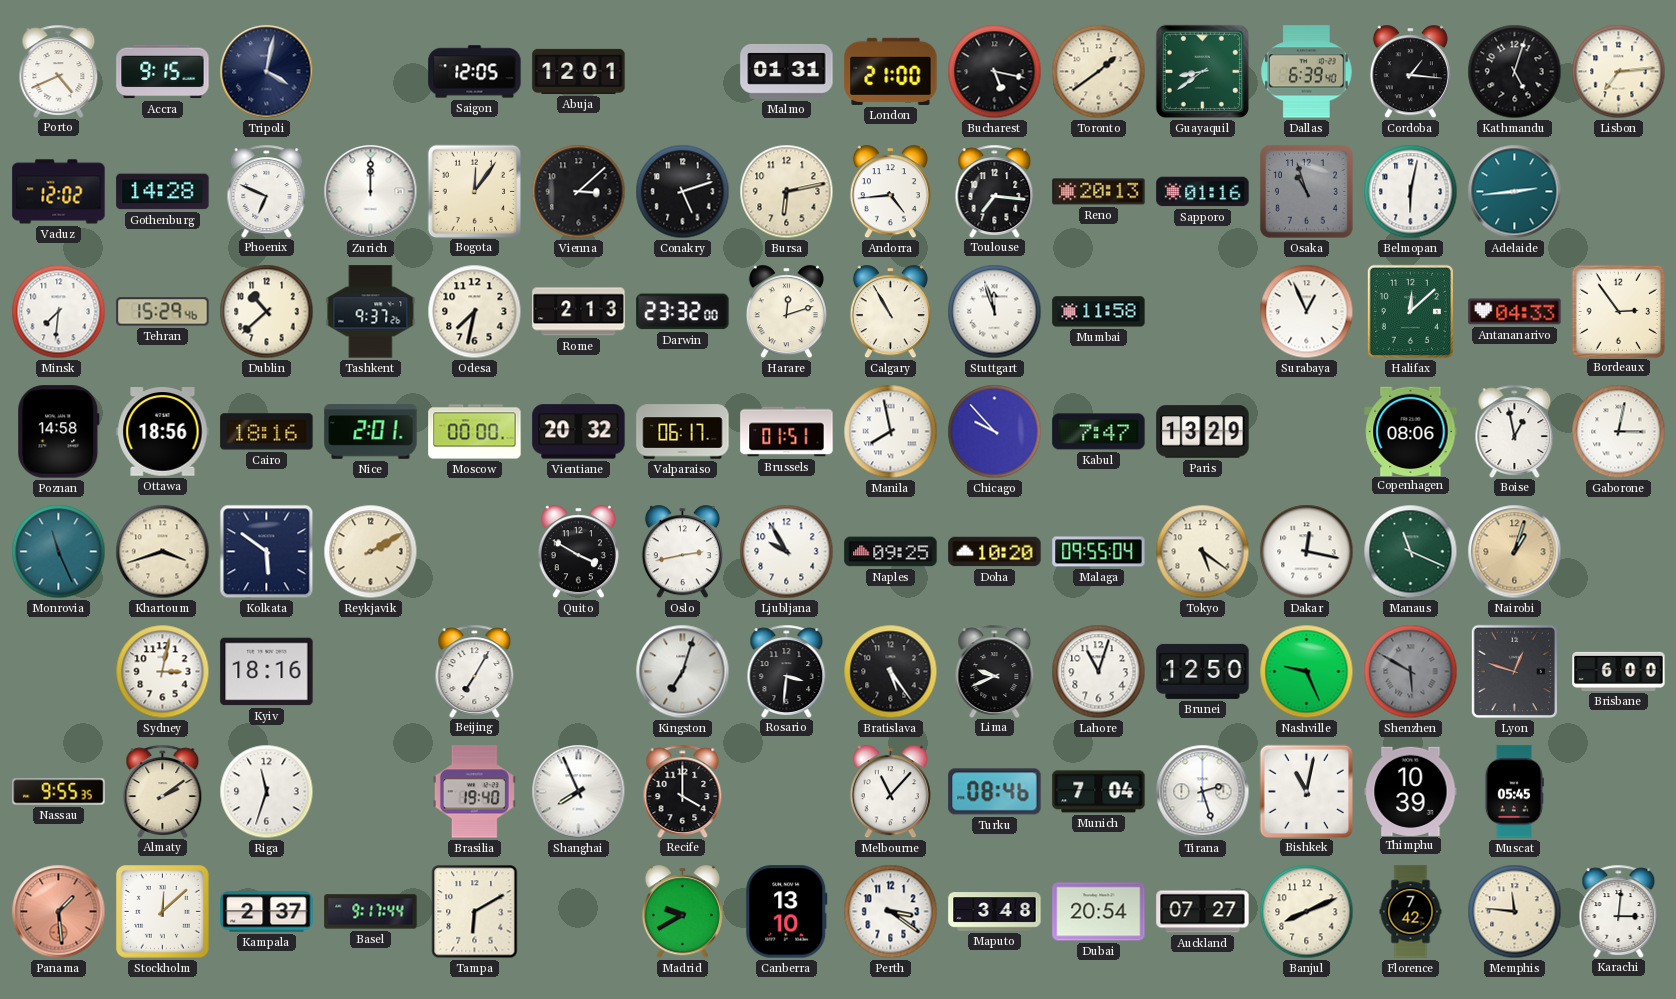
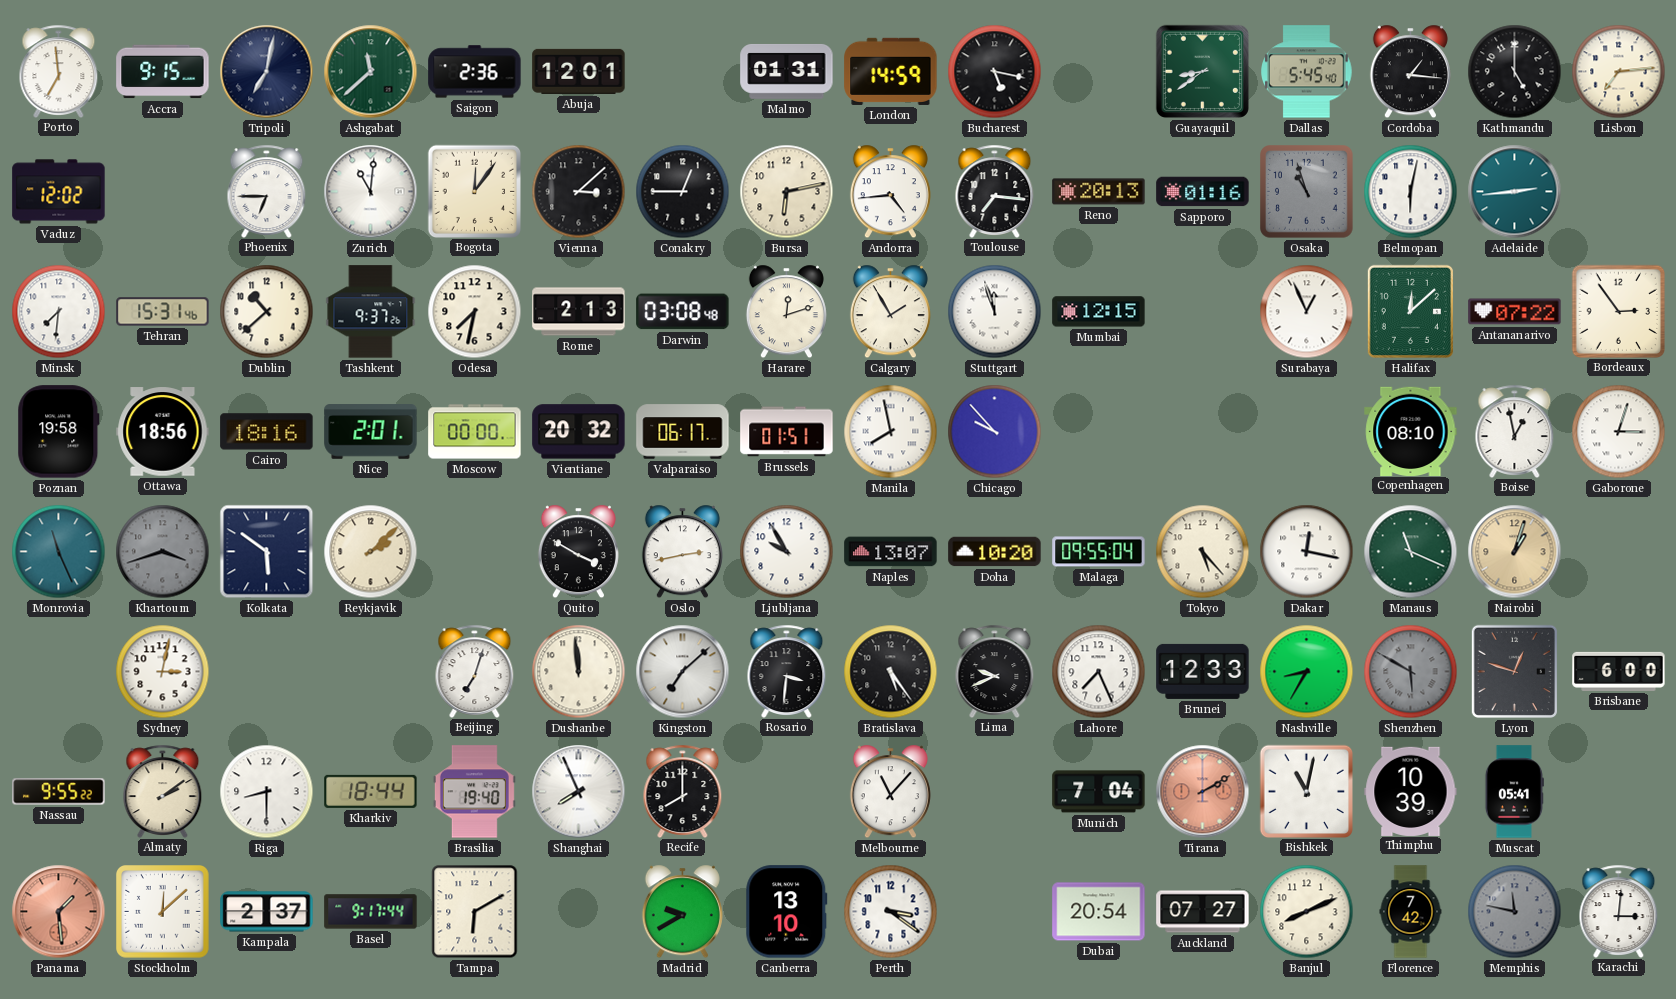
Porto: 4:41 -> 6:59 (59, 71)
Tripoli: 4:02 -> 7:02 (267, 72)
Ashgabat: none -> 11:38 (371, 72)
Saigon: 12:05 -> 2:36 (475, 72)
London: 21:00 -> 14:59 (891, 71)
Toronto: 1:39 -> none (1099, 72)
Dallas: 6:39 -> 5:45 (1307, 72)
Kathmandu: 5:03 -> 5:00 (1515, 72)
Gothenburg: 14:28 -> none (163, 192)
Phoenix: 6:49 -> 6:45 (267, 191)
Zurich: 12:00 -> 11:01 (371, 192)
Conakry: 5:12 -> 12:45 (683, 192)
Tehran: 15:29 -> 15:31 (163, 312)
Darwin: 23:32 -> 03:08 (683, 312)
Calgary: 10:55 -> 1:55 (890, 312)
Mumbai: 11:58 -> 12:15 (1099, 312)
Antananarivo: 04:33 -> 07:22 (1515, 312)
Poznan: 14:58 -> 19:58 (59, 432)
Kabul: 7:47 -> none (1099, 432)
Paris: 13:29 -> none (1203, 432)
Copenhagen: 08:06 -> 08:10 (1411, 431)
Gaborone: 3:02 -> 3:03 (1619, 432)
Khartoum dial: cream -> grey (163, 552)
Reykjavik: 2:10 -> 2:08 (371, 552)
Naples: 09:25 -> 13:07 (891, 552)
Tokyo: 5:21 -> 5:23 (1203, 552)
Kyiv: 18:16 -> none (267, 672)
Beijing: 7:05 -> 7:03 (475, 671)
Dushanbe: none -> 11:59 (579, 672)
Kingston: 7:03 -> 7:08 (683, 672)
Lahore: 11:03 -> 7:26 (1099, 672)
Brunei: 12:50 -> 12:33 (1203, 671)
Nashville: 9:26 -> 8:35 (1307, 672)
Nassau: 9:55:35 -> 9:55:22 (59, 792)
Riga: 11:33 -> 8:30 (267, 792)
Kharkiv: none -> 18:44 (371, 791)
Recife: 4:00 -> 8:00 (683, 791)
Turku: 08:46 -> none (995, 792)
Tirana: 2:27 -> 2:10 (1203, 792)
Tirana dial: white -> salmon (1203, 792)
Muscat: 05:45 -> 05:41 (1514, 792)
Maputo: 3:48 -> none (995, 912)
Memphis: 11:46 -> 11:47 (1515, 912)
Memphis dial: cream -> grey (1515, 912)
